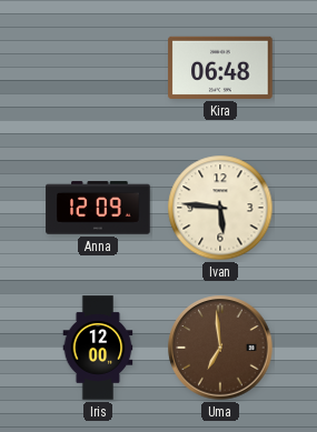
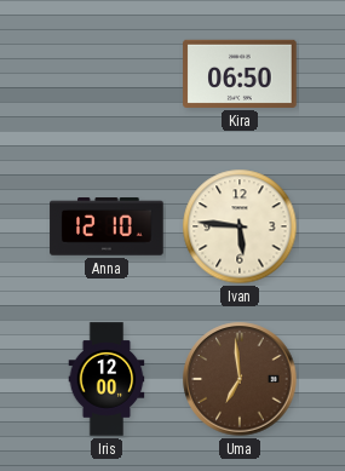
Kira: 06:48 -> 06:50 (240, 74)
Anna: 12:09 -> 12:10 (107, 226)
